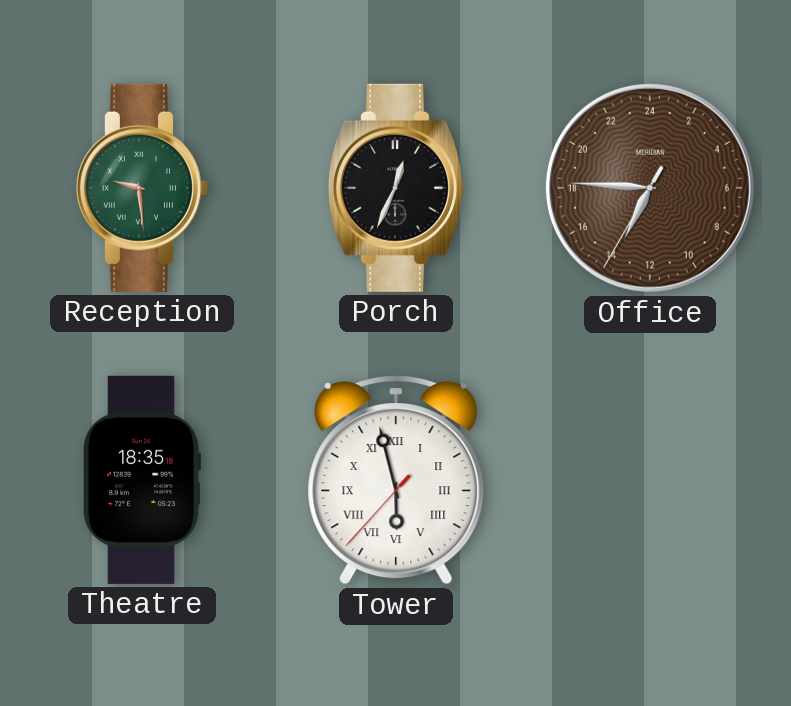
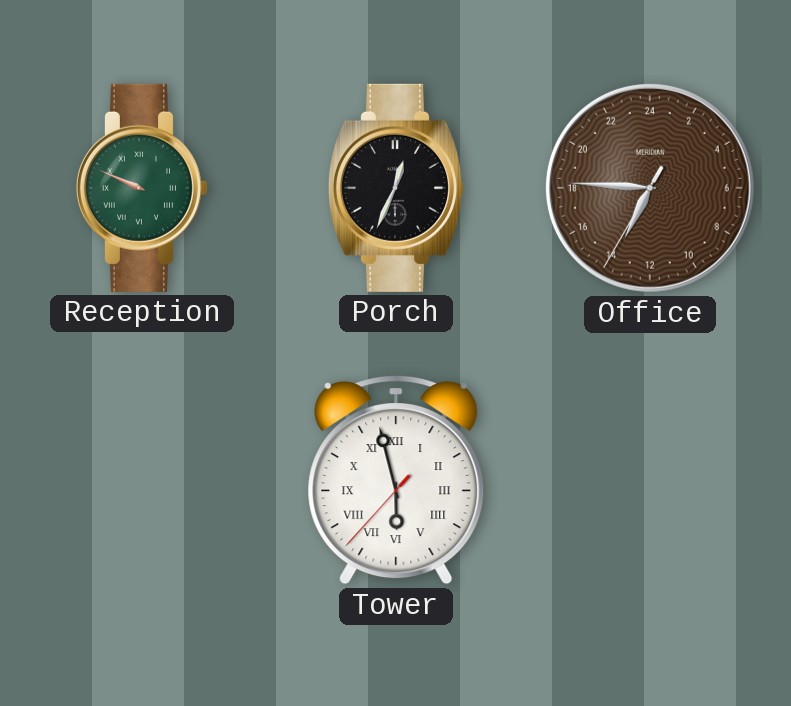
Reception: 9:29 -> 9:49 (141, 188)
Theatre: 18:35 -> none (142, 480)
